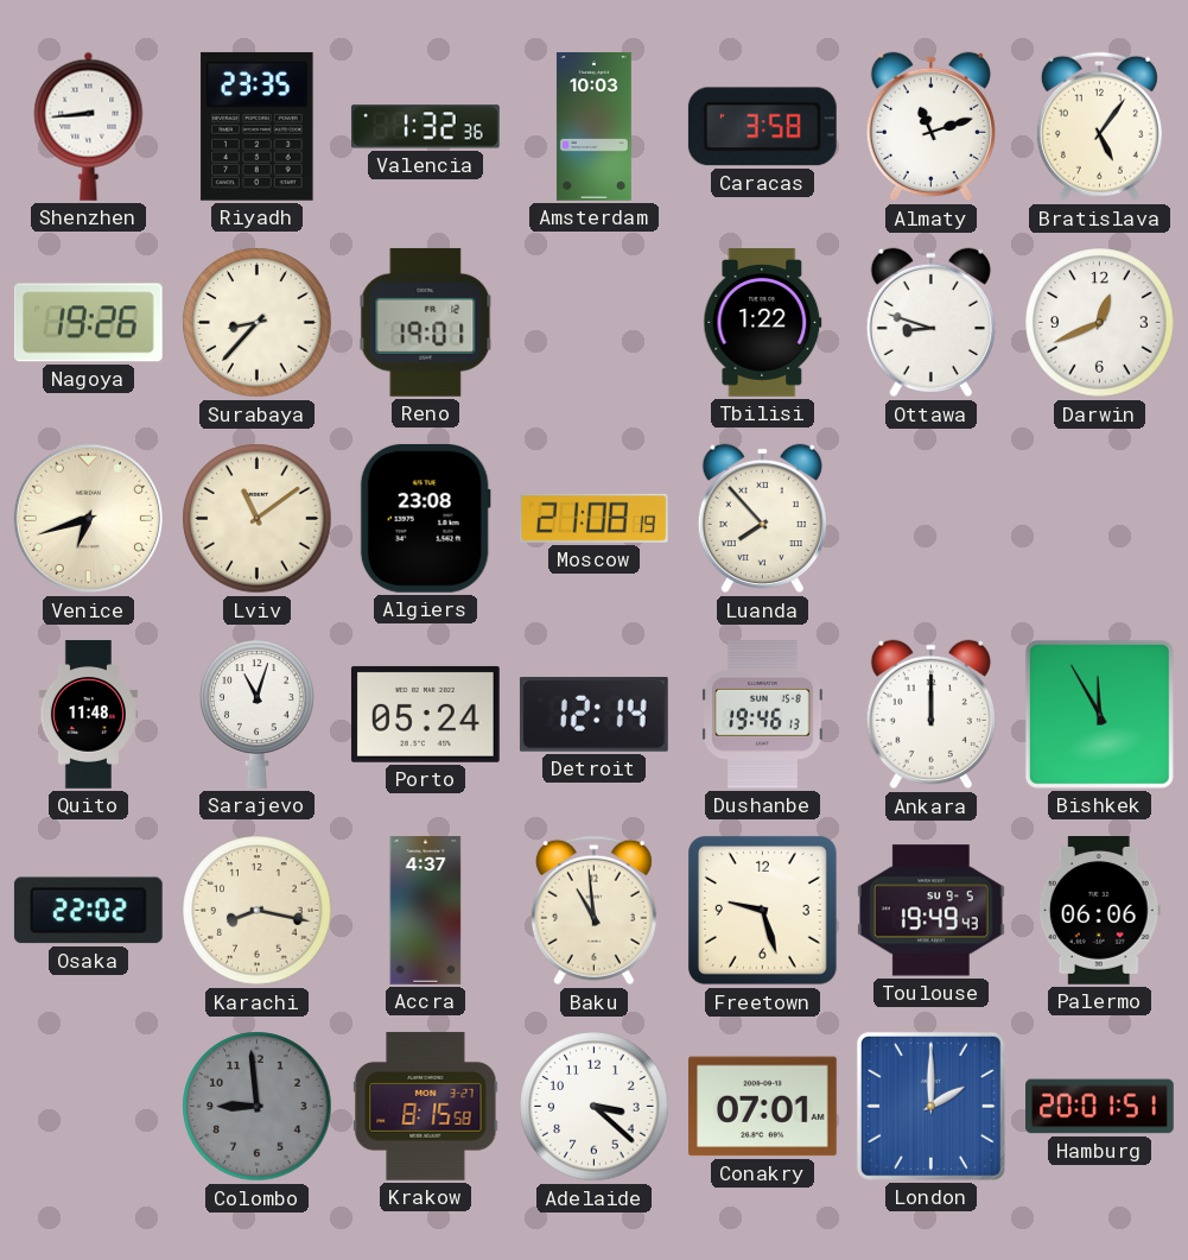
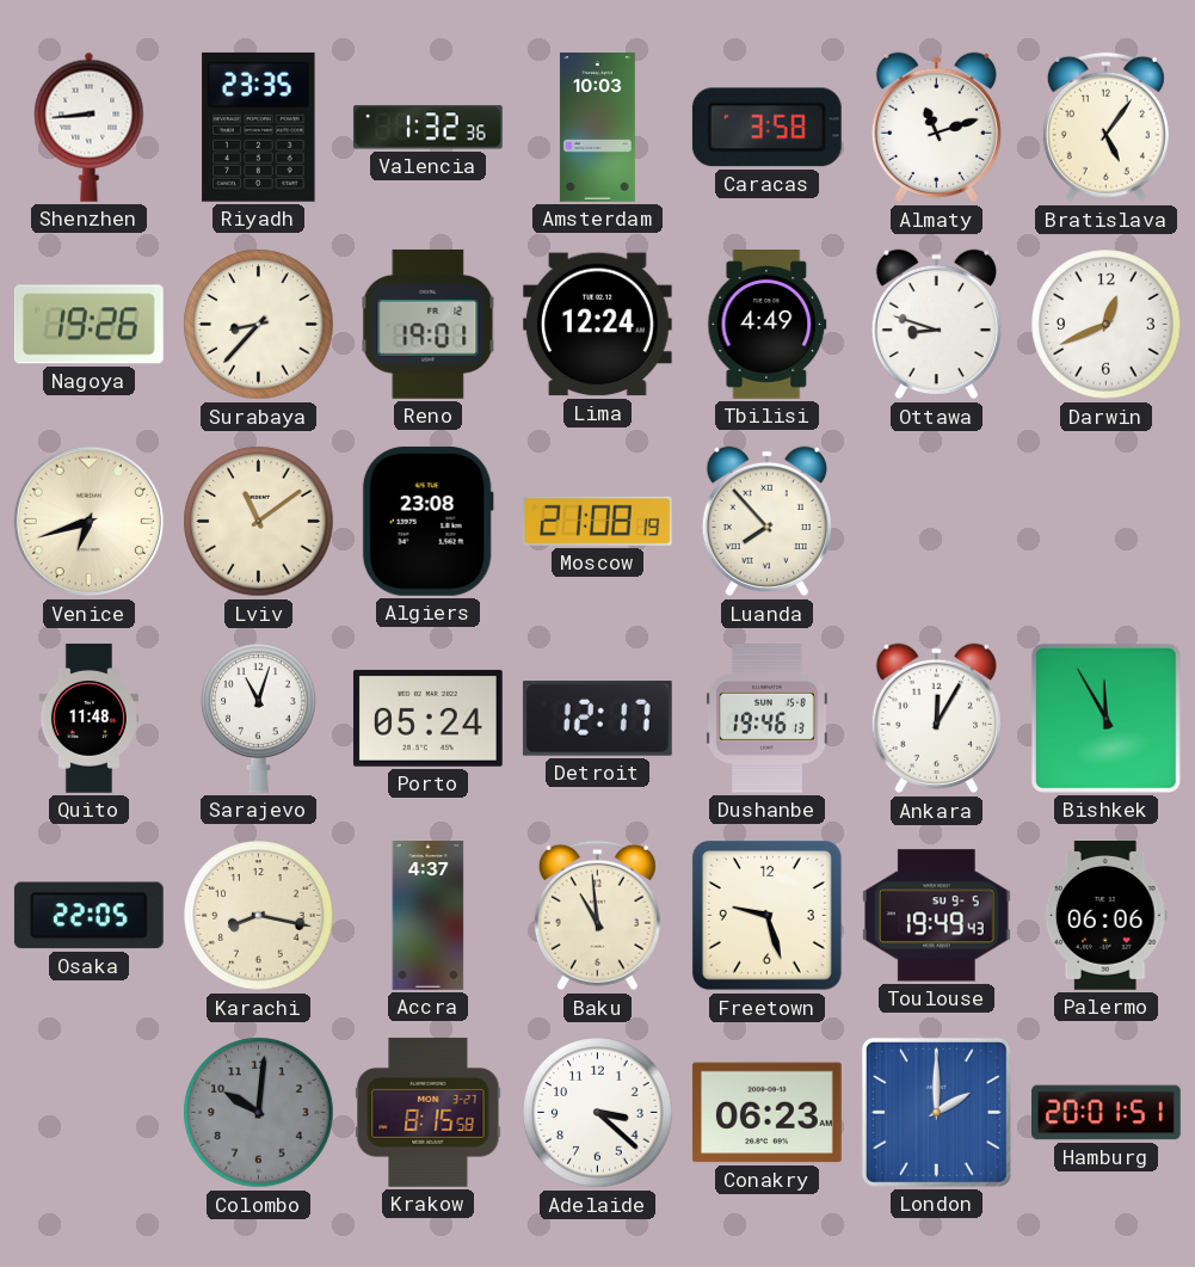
Lima: none -> 12:24 (597, 325)
Tbilisi: 1:22 -> 4:49 (768, 325)
Detroit: 12:14 -> 12:17 (597, 718)
Ankara: 12:00 -> 12:05 (936, 719)
Osaka: 22:02 -> 22:05 (88, 916)
Colombo: 8:59 -> 10:01 (259, 1113)
Conakry: 07:01 -> 06:23 (766, 1113)
